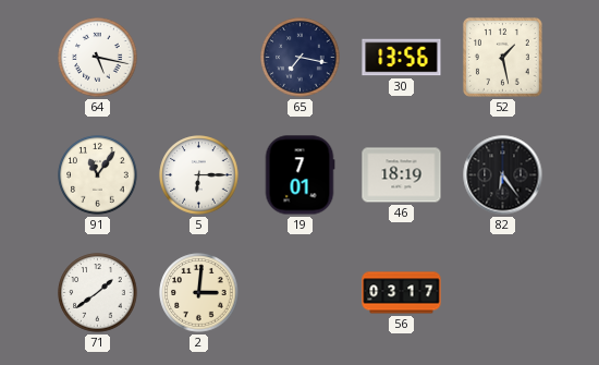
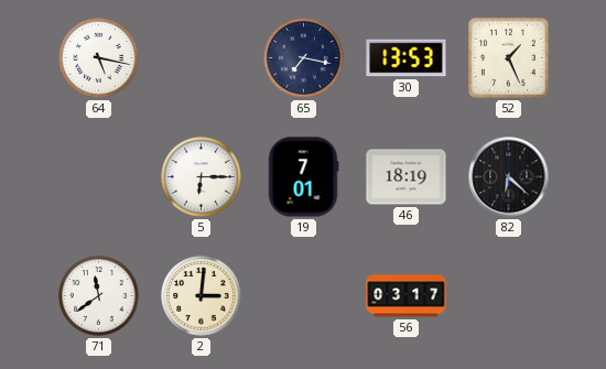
30: 13:56 -> 13:53 (407, 58)
52: 1:28 -> 1:26 (509, 58)
91: 11:06 -> none (98, 175)
82: 6:24 -> 6:22 (509, 177)
71: 1:39 -> 11:39 (99, 296)
